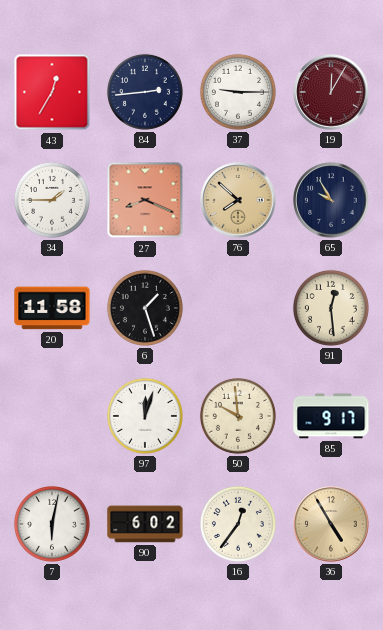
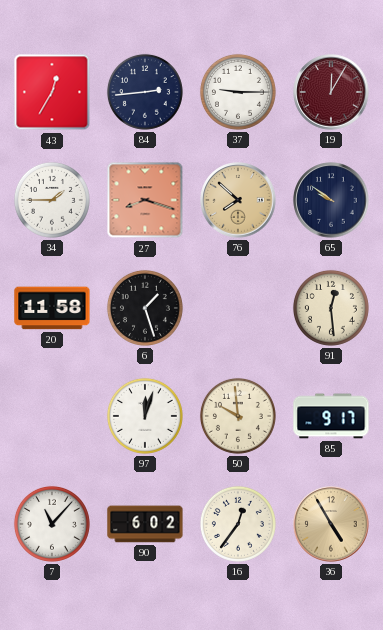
27: 8:19 -> 8:18 (145, 200)
65: 9:55 -> 9:51 (331, 200)
7: 6:02 -> 11:07 (52, 524)
